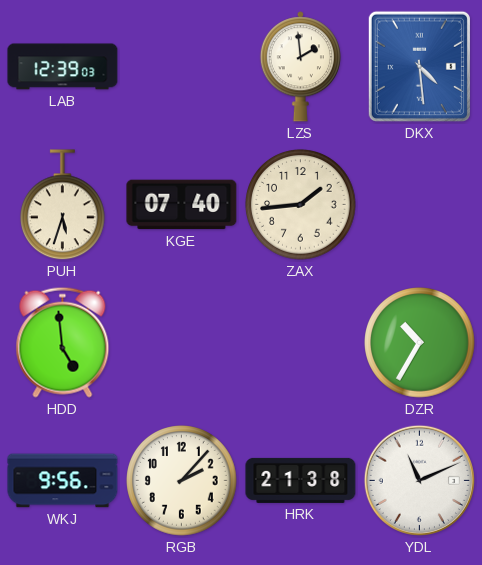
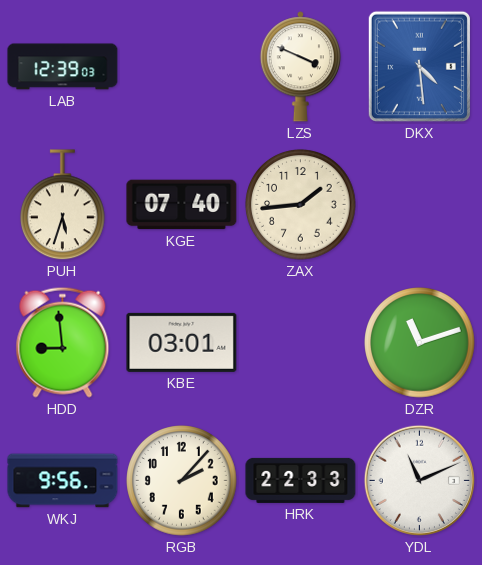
LZS: 1:59 -> 3:49 (300, 67)
HDD: 4:59 -> 8:59 (63, 342)
KBE: none -> 03:01 (182, 342)
DZR: 10:35 -> 11:12 (420, 343)
HRK: 21:38 -> 22:33 (301, 480)
